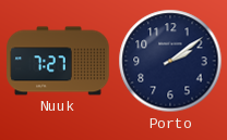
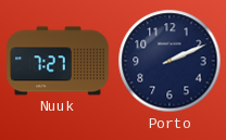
Porto: 2:09 -> 2:11 (169, 61)
